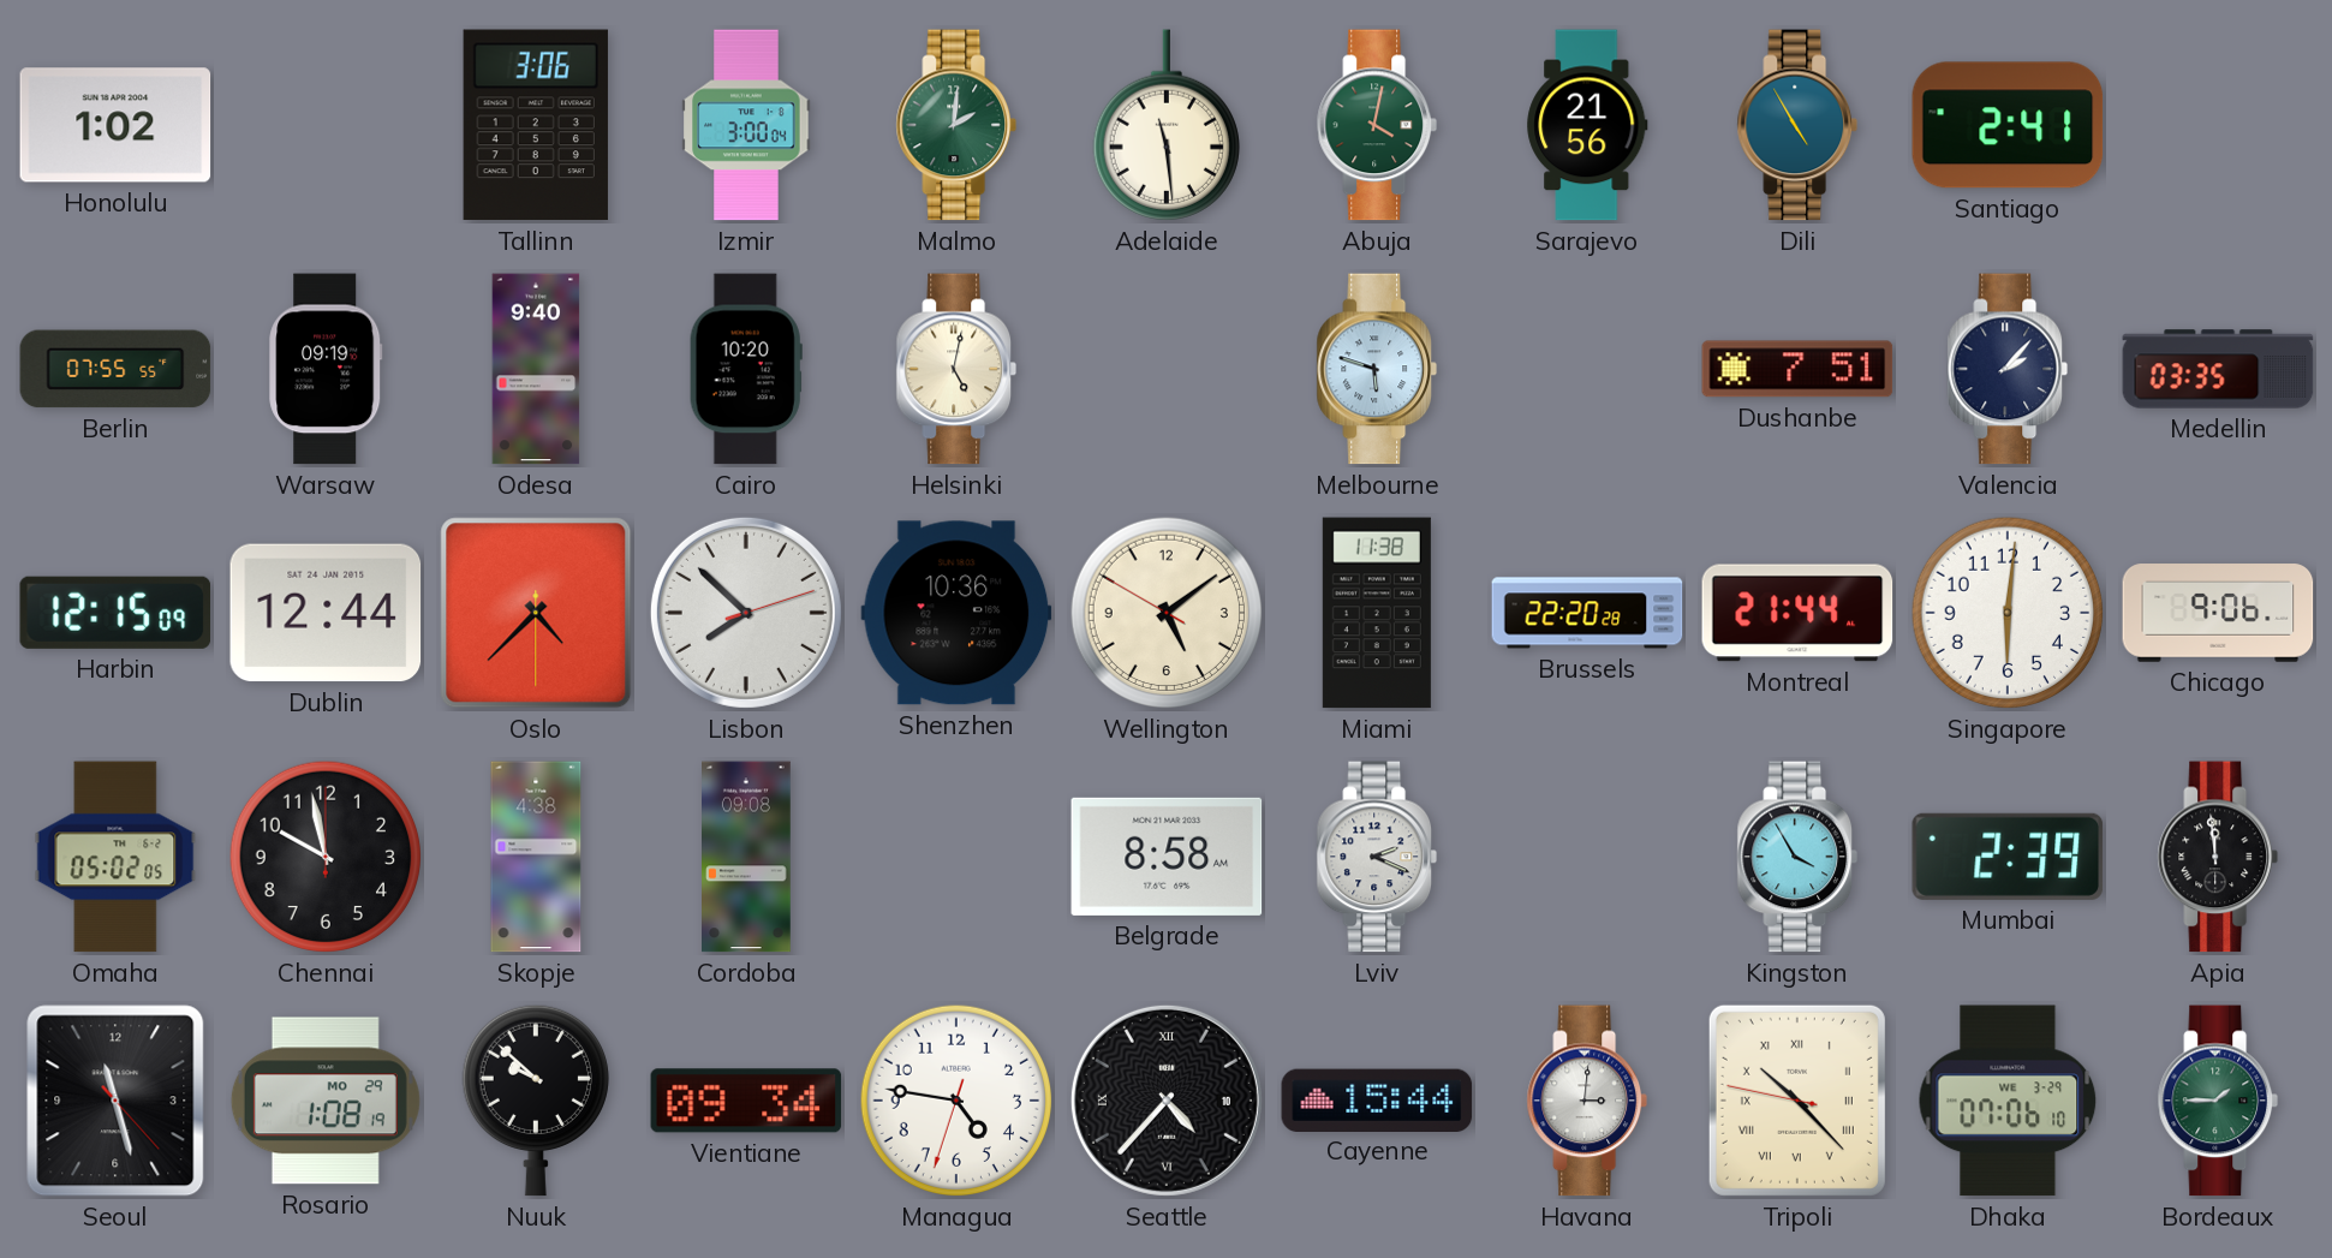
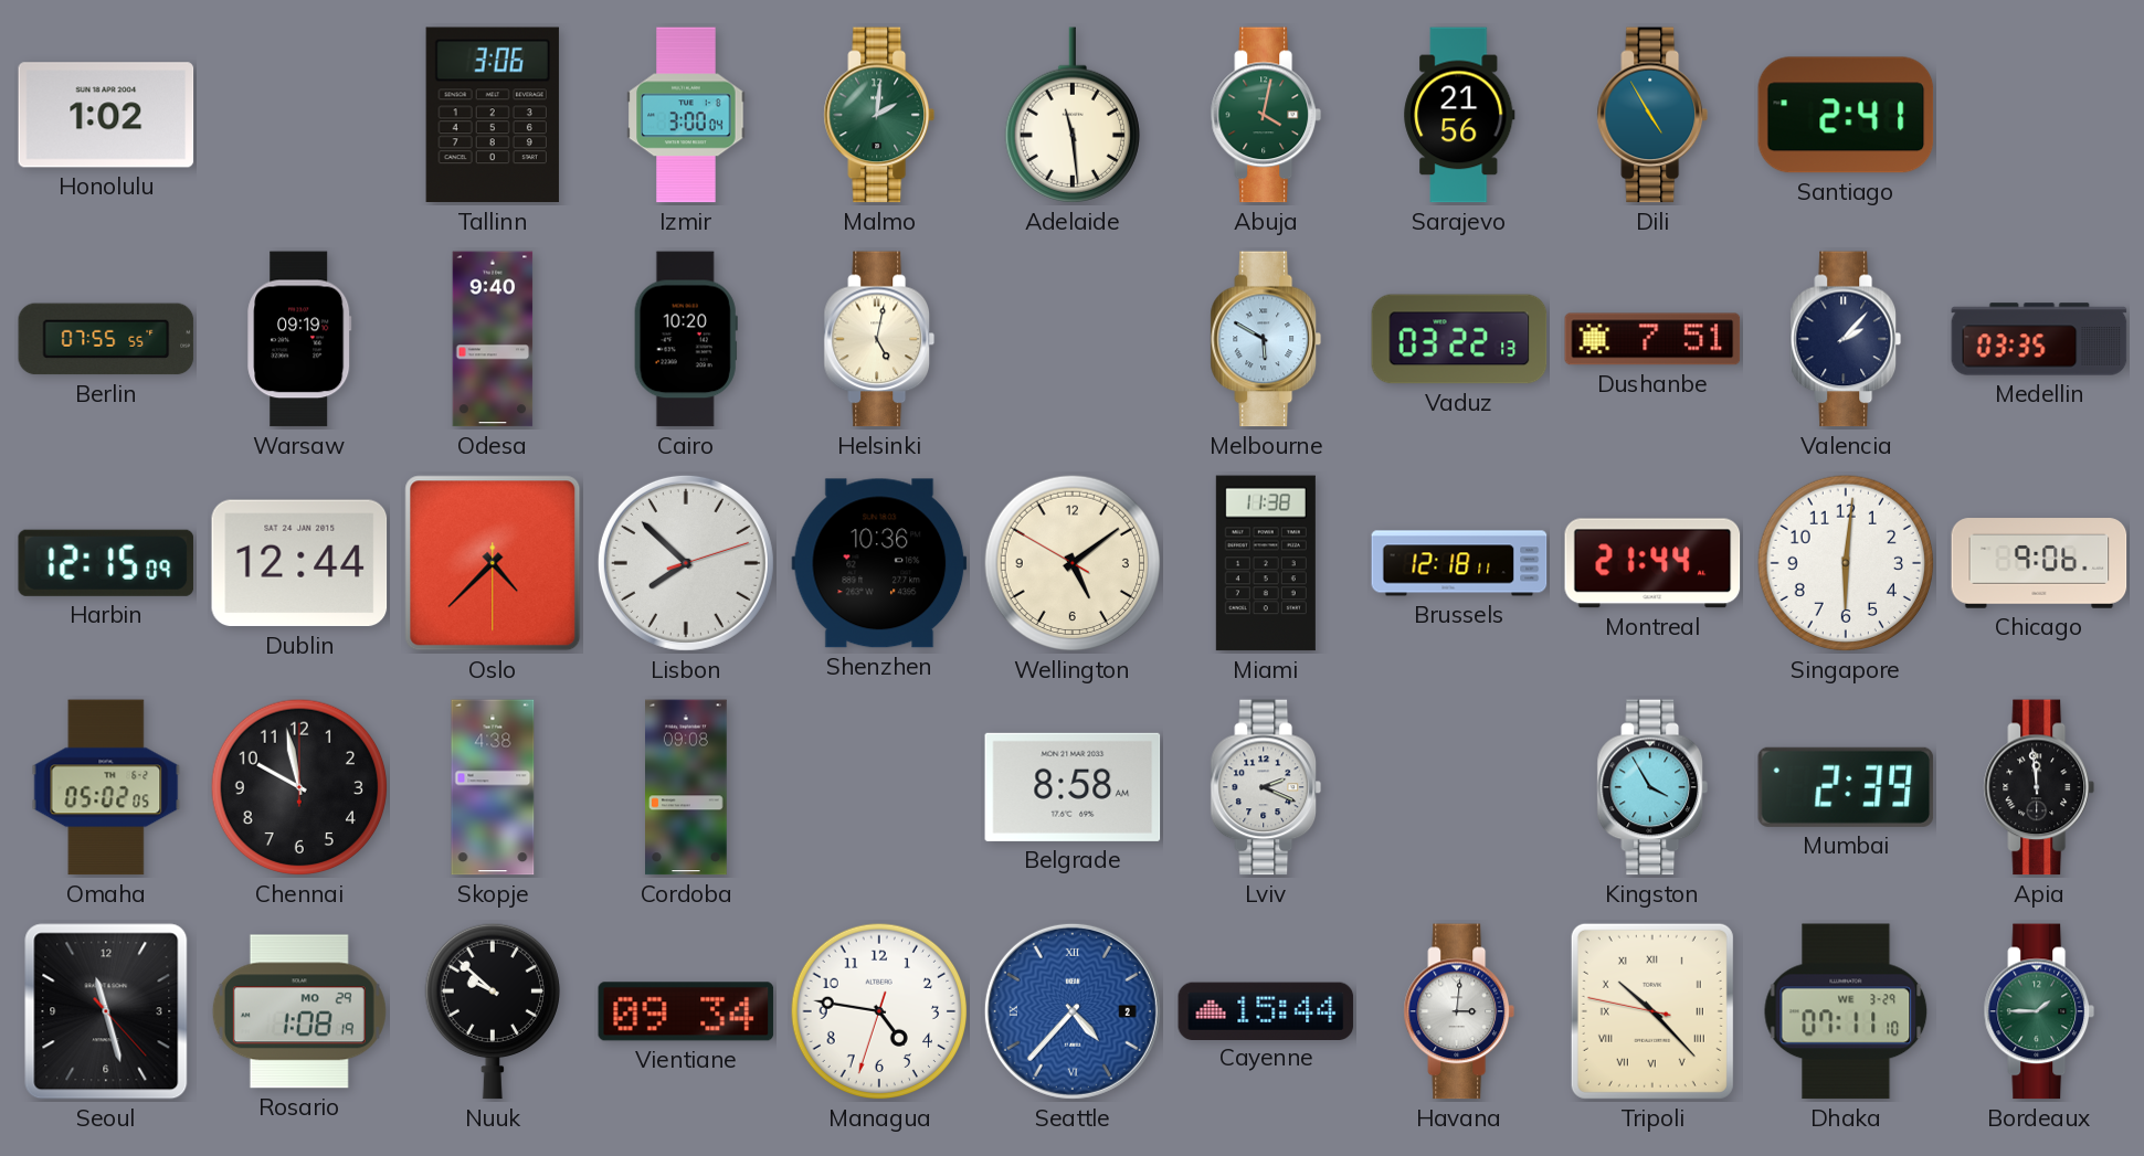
Melbourne: 5:48 -> 5:50 (1266, 339)
Vaduz: none -> 03:22 (1459, 339)
Brussels: 22:20 -> 12:18 (1459, 563)
Seattle date: 10 -> 2 (1073, 1011)
Seattle dial: black -> blue (1073, 1011)
Dhaka: 07:06 -> 07:11 (1846, 1011)
